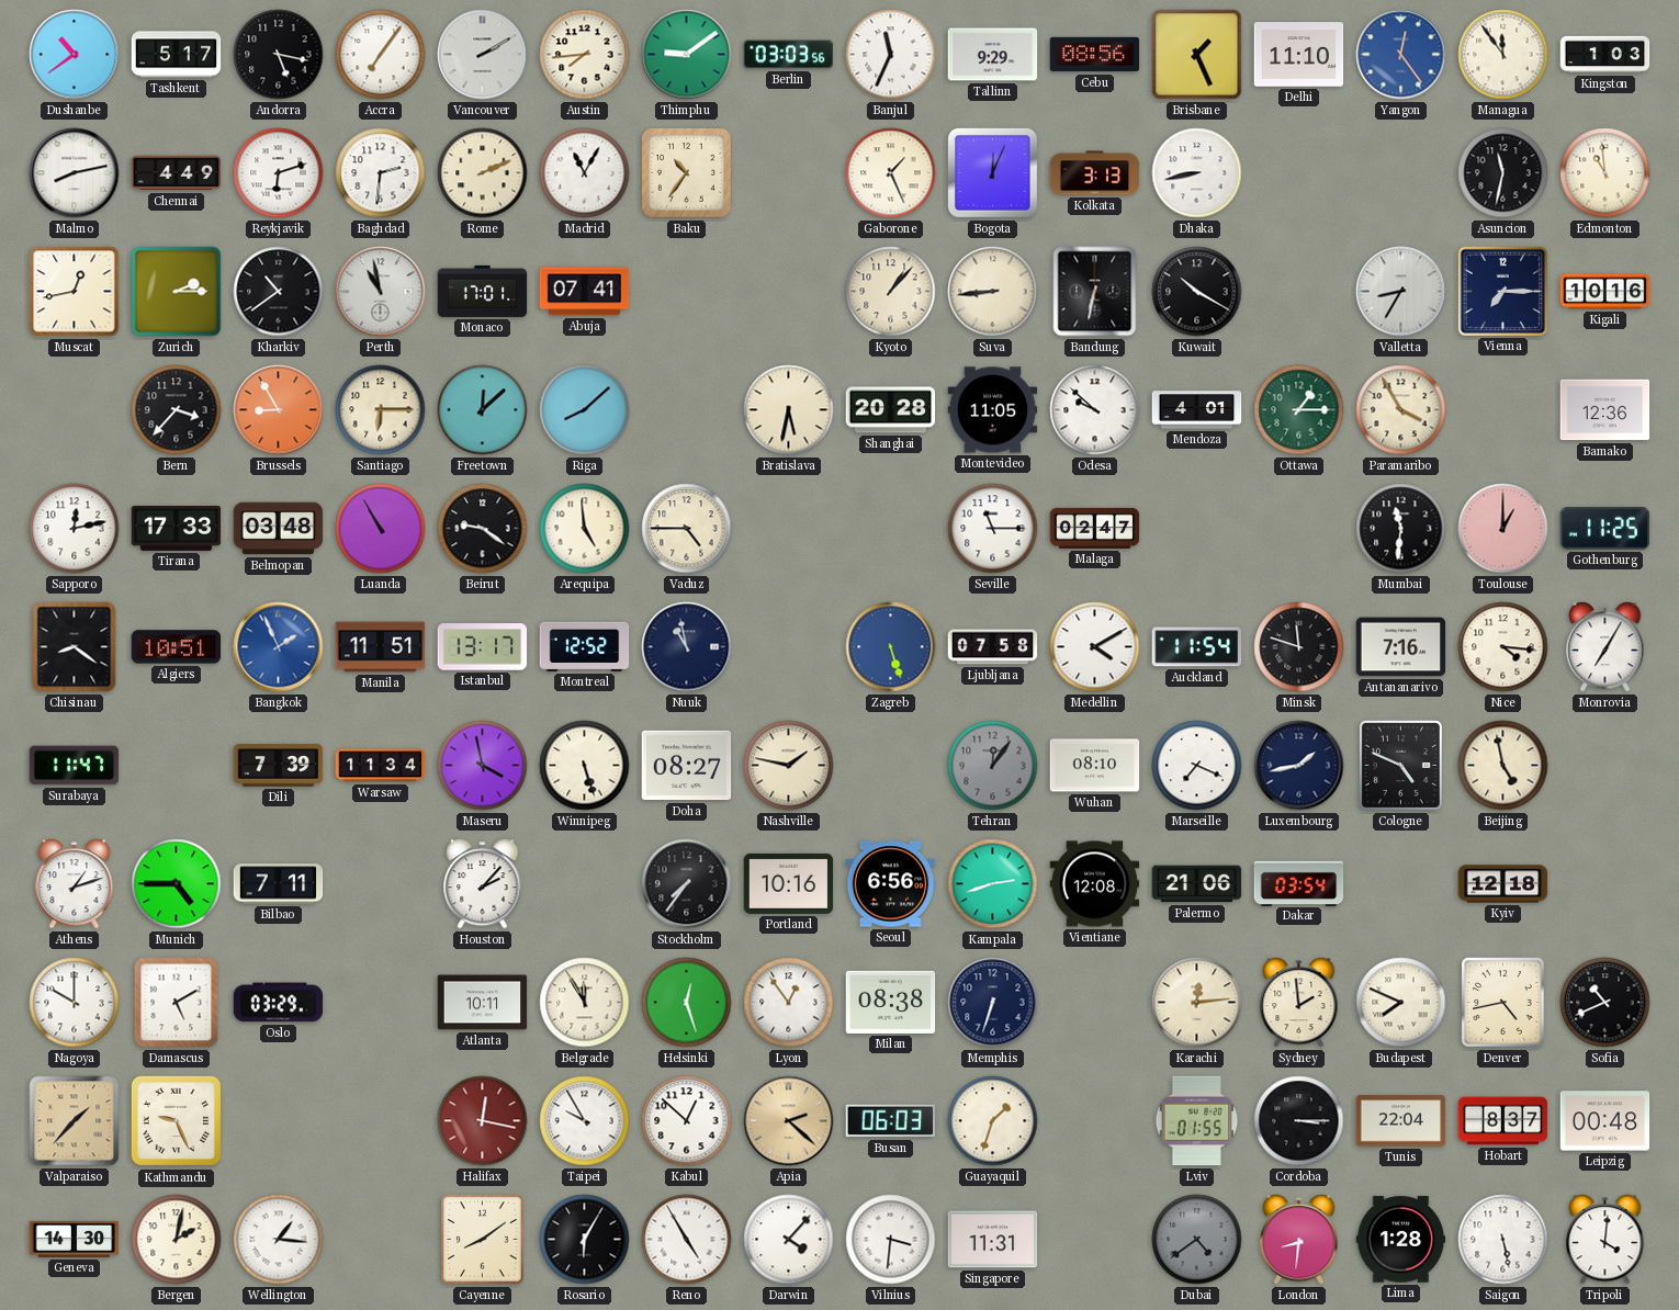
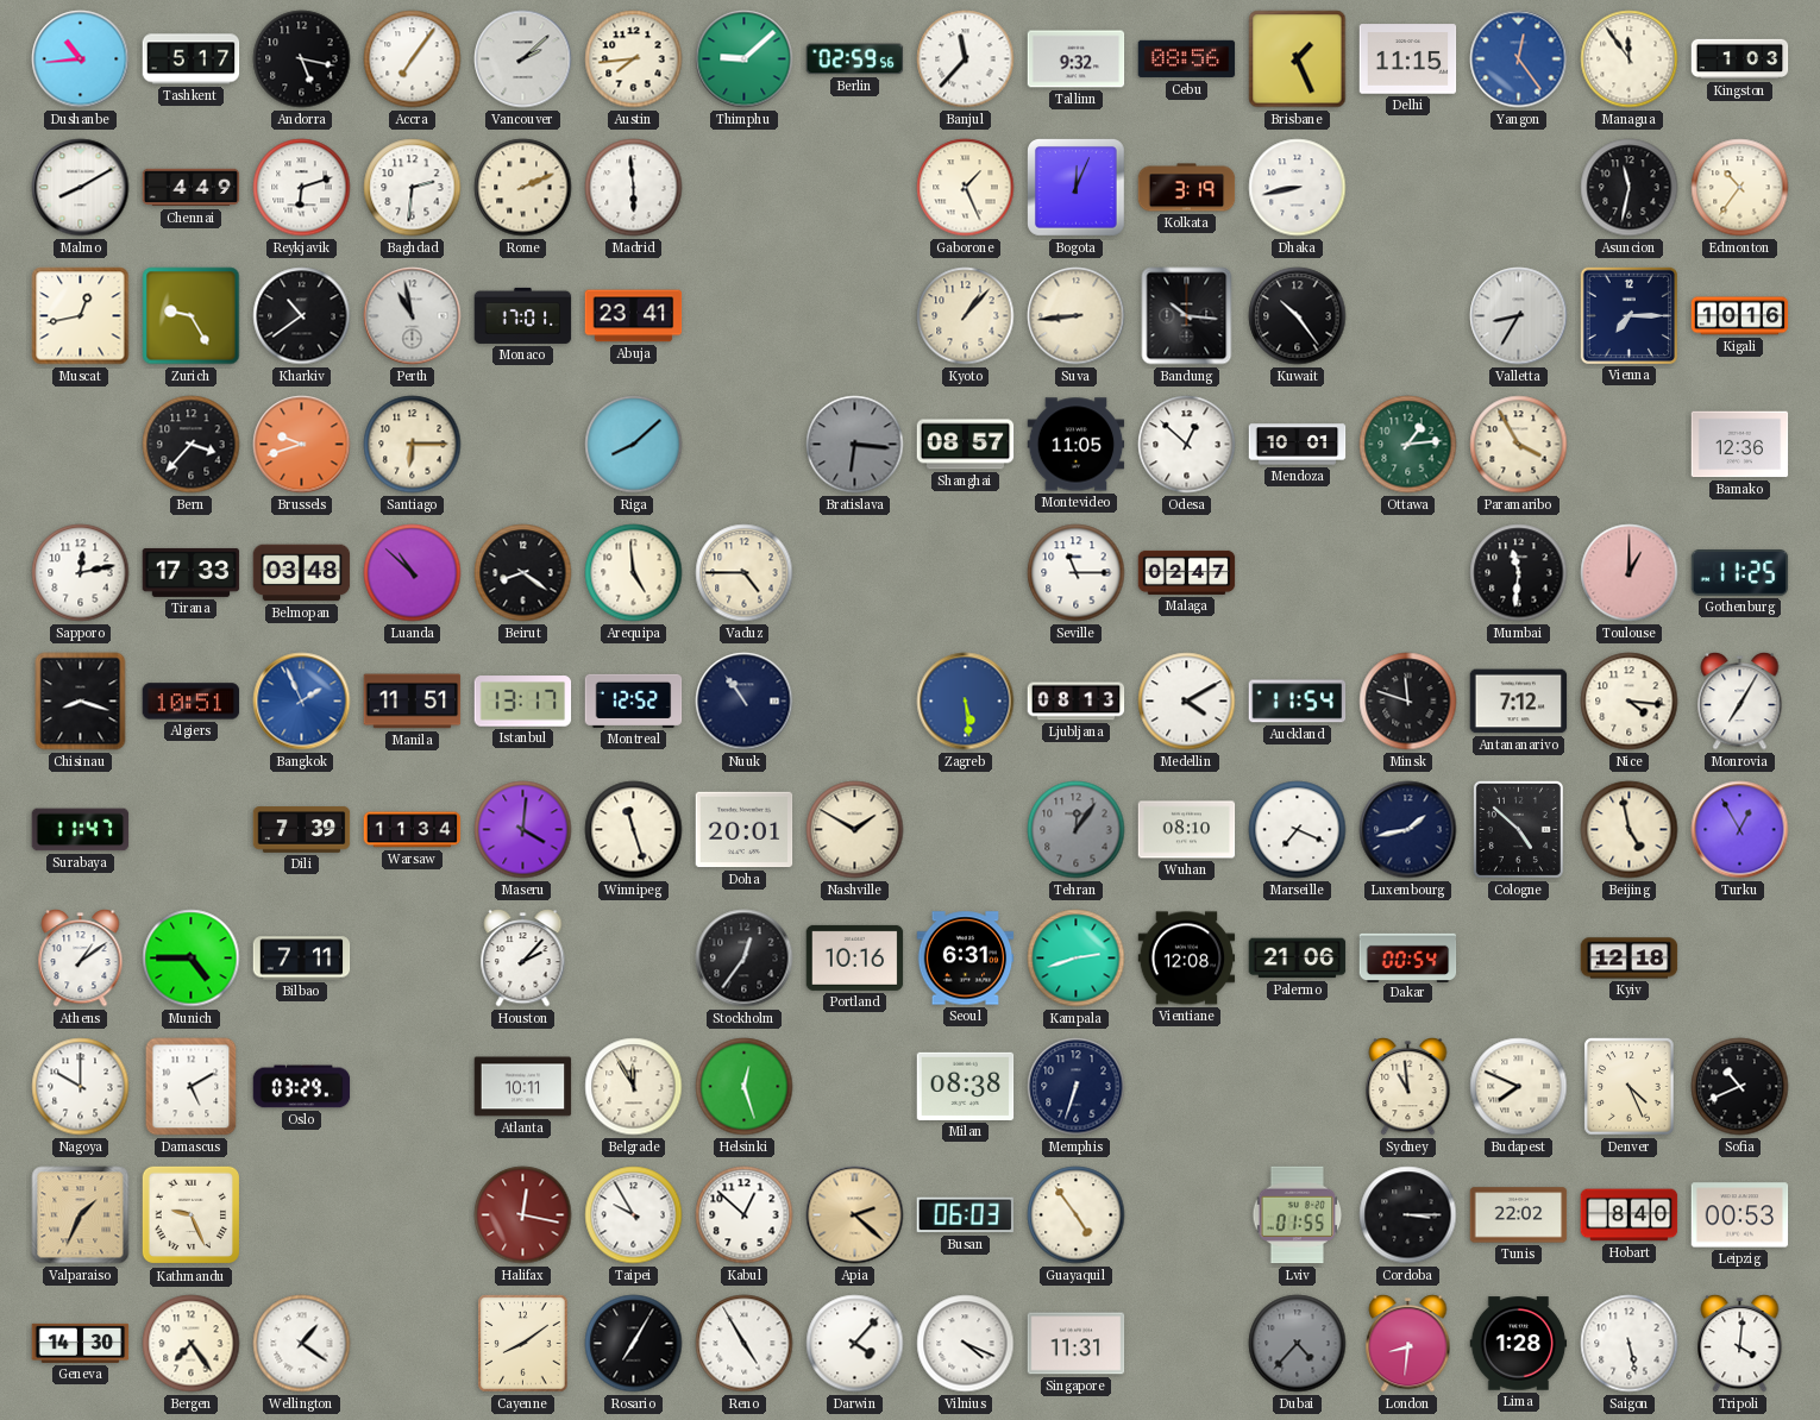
Dushanbe: 10:39 -> 10:44 (81, 59)
Vancouver: 2:10 -> 2:08 (523, 59)
Thimphu: 9:09 -> 9:08 (745, 59)
Berlin: 03:03 -> 02:59 (855, 59)
Banjul: 11:34 -> 11:37 (966, 59)
Tallinn: 9:29 -> 9:32 (1077, 59)
Delhi: 11:10 -> 11:15 (1408, 59)
Malmo: 8:13 -> 8:10 (81, 188)
Madrid: 11:05 -> 5:59 (634, 188)
Baku: 10:36 -> none (687, 173)
Kolkata: 3:13 -> 3:19 (1187, 188)
Edmonton: 10:59 -> 10:36 (1740, 188)
Zurich: 2:15 -> 9:25 (192, 316)
Abuja: 07:41 -> 23:41 (634, 316)
Bandung: 6:32 -> 10:16 (1187, 316)
Kuwait: 10:20 -> 10:24 (1298, 316)
Brussels: 8:55 -> 9:42 (302, 445)
Freetown: 12:08 -> none (483, 410)
Bratislava: 5:32 -> 6:16 (855, 445)
Bratislava dial: cream -> grey (855, 445)
Shanghai: 20:28 -> 08:57 (966, 445)
Odesa: 9:52 -> 12:52 (1187, 445)
Mendoza: 4:01 -> 10:01 (1298, 445)
Ottawa: 1:15 -> 1:14 (1408, 445)
Luanda: 10:55 -> 10:52 (413, 573)
Beirut: 9:21 -> 8:21 (523, 573)
Chisinau: 8:21 -> 8:18 (81, 702)
Nuuk: 10:58 -> 10:54 (745, 702)
Zagreb: 5:27 -> 5:29 (966, 702)
Ljubljana: 07:58 -> 08:13 (1077, 702)
Antananarivo: 7:16 -> 7:12 (1519, 702)
Maseru: 3:58 -> 4:01 (523, 830)
Winnipeg: 5:27 -> 11:27 (634, 830)
Doha: 08:27 -> 20:01 (745, 830)
Nashville: 1:47 -> 1:50 (855, 830)
Cologne: 4:49 -> 4:52 (1518, 829)
Turku: none -> 12:55 (1740, 830)
Athens: 1:12 -> 1:09 (81, 959)
Stockholm: 7:36 -> 12:36 (745, 959)
Seoul: 6:56 -> 6:31 (966, 959)
Dakar: 03:54 -> 00:54 (1408, 957)
Lyon: 12:54 -> none (789, 1003)
Karachi: 12:14 -> none (1197, 1003)
Sydney: 1:59 -> 10:59 (1408, 1087)
Denver: 4:43 -> 4:26 (1630, 1087)
Valparaiso: 1:37 -> 1:34 (81, 1215)
Guayaquil: 1:33 -> 4:54 (1077, 1215)
Tunis: 22:04 -> 22:02 (1519, 1215)
Hobart: 8:37 -> 8:40 (1630, 1215)
Leipzig: 00:48 -> 00:53 (1740, 1215)
Bergen: 2:02 -> 7:24 (192, 1344)
Wellington: 1:16 -> 1:21 (302, 1344)
Rosario: 6:05 -> 7:05 (634, 1344)
Vilnius: 3:31 -> 4:19 (966, 1344)
Dubai: 4:39 -> 4:37 (1298, 1344)
